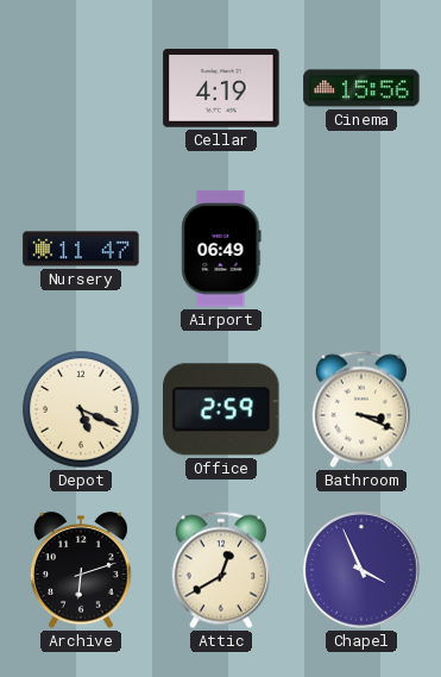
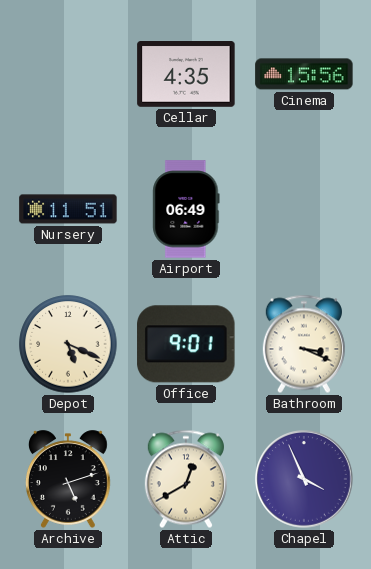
Cellar: 4:19 -> 4:35 (186, 75)
Nursery: 11:47 -> 11:51 (68, 209)
Office: 2:59 -> 9:01 (186, 344)
Archive: 6:12 -> 5:12 (68, 479)
